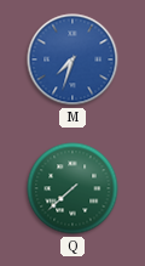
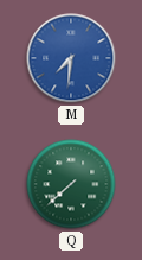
M: 7:33 -> 7:31 (71, 58)
